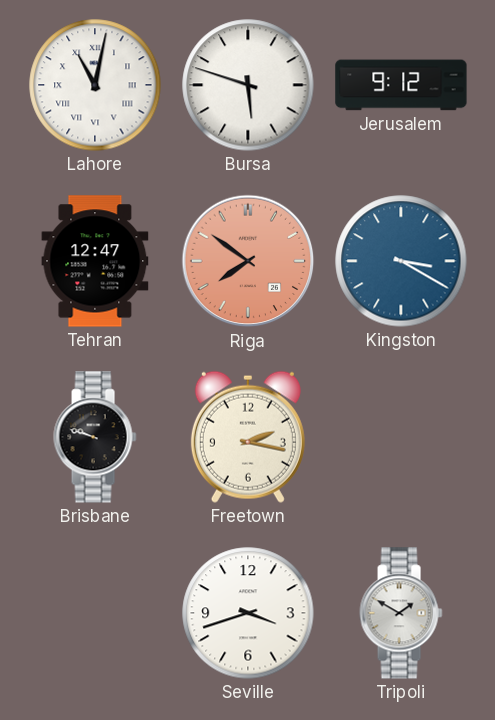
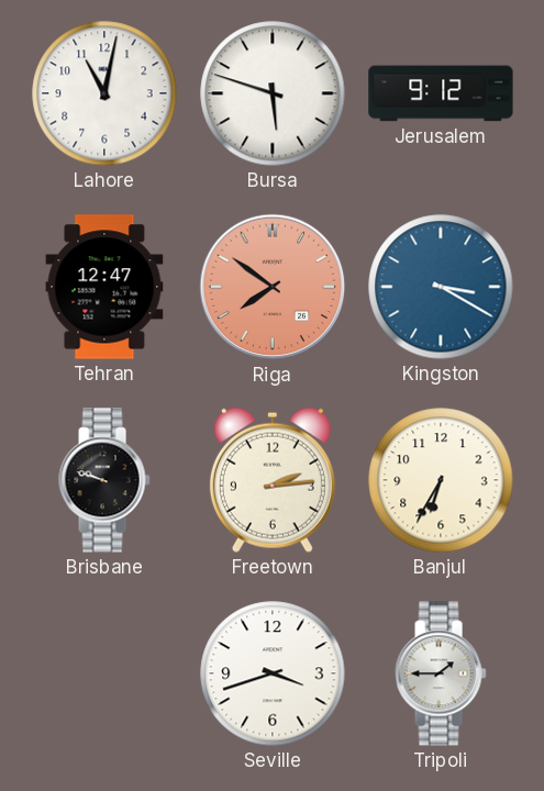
Lahore numerals: Roman -> Arabic (104, 93)
Freetown: 2:17 -> 2:14 (273, 480)
Banjul: none -> 6:35 (441, 480)
Tripoli: 1:50 -> 1:45 (441, 673)
